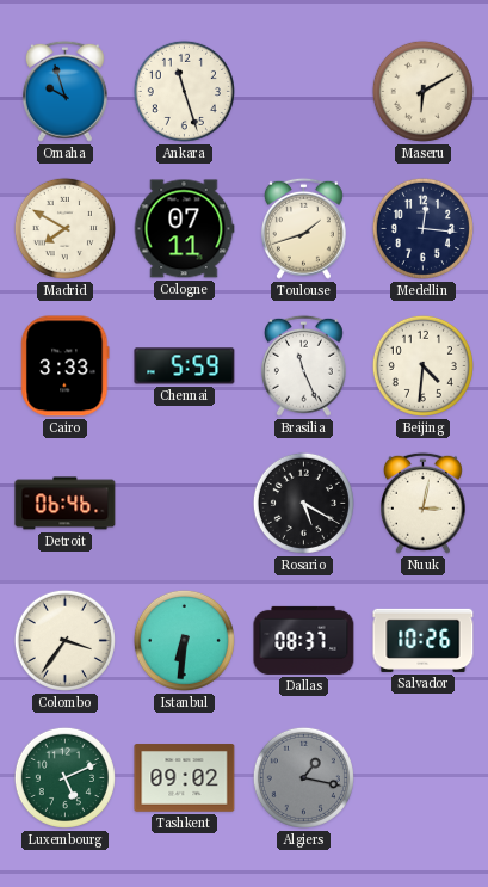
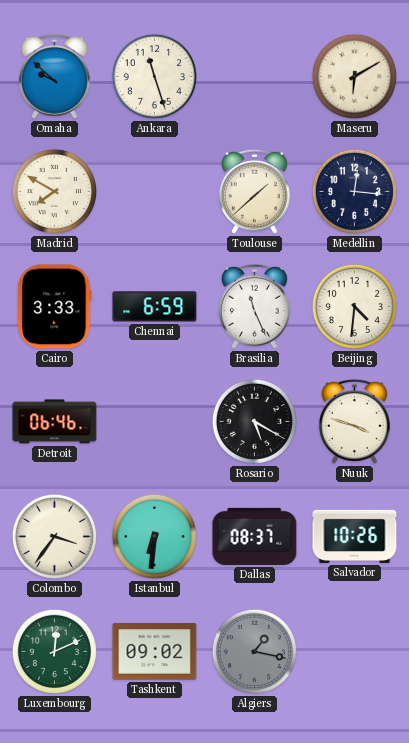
Omaha: 9:57 -> 9:52 (54, 76)
Cologne: 07:11 -> none (184, 229)
Toulouse: 1:42 -> 1:38 (254, 191)
Chennai: 5:59 -> 6:59 (155, 307)
Nuuk: 3:02 -> 3:48 (354, 421)
Luxembourg: 5:11 -> 12:11 (54, 651)
